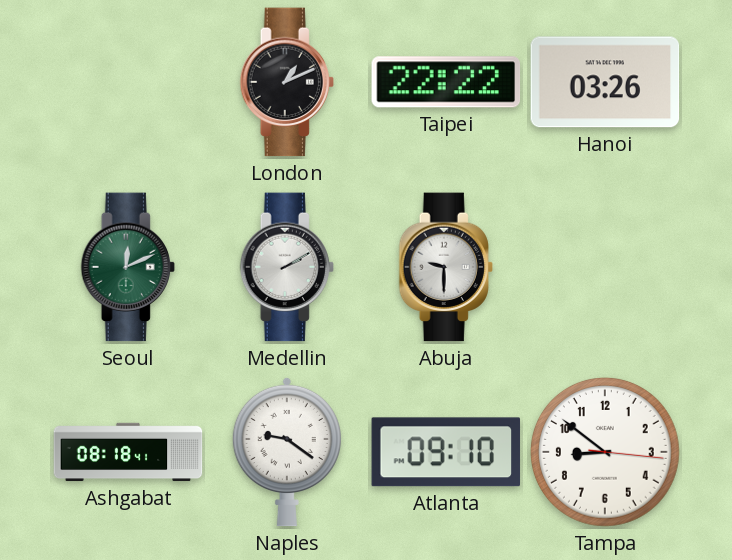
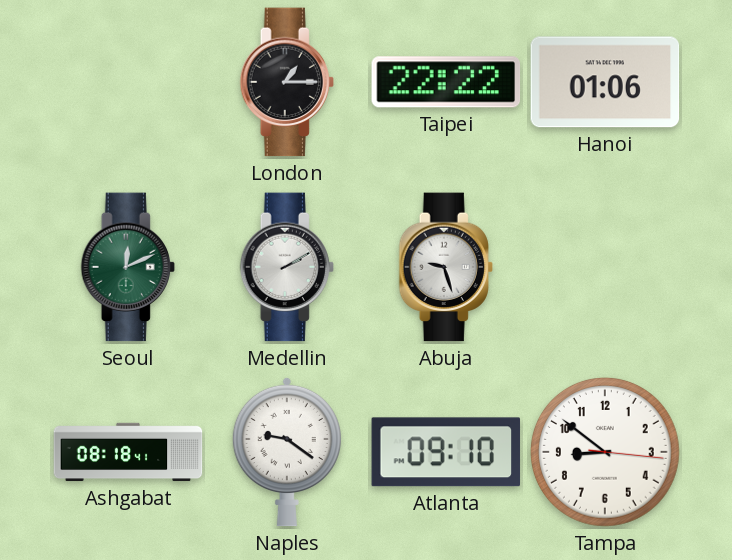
London: 1:11 -> 1:15 (287, 82)
Hanoi: 03:26 -> 01:06 (605, 82)
Abuja: 9:30 -> 9:27 (446, 267)
